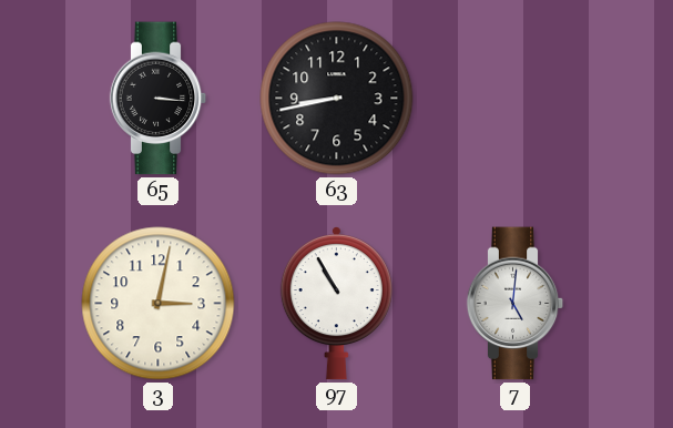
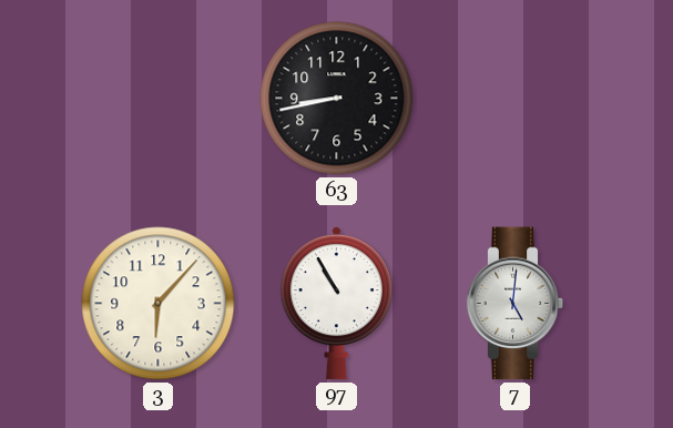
65: 3:16 -> none (159, 99)
3: 3:02 -> 6:07 (159, 304)
